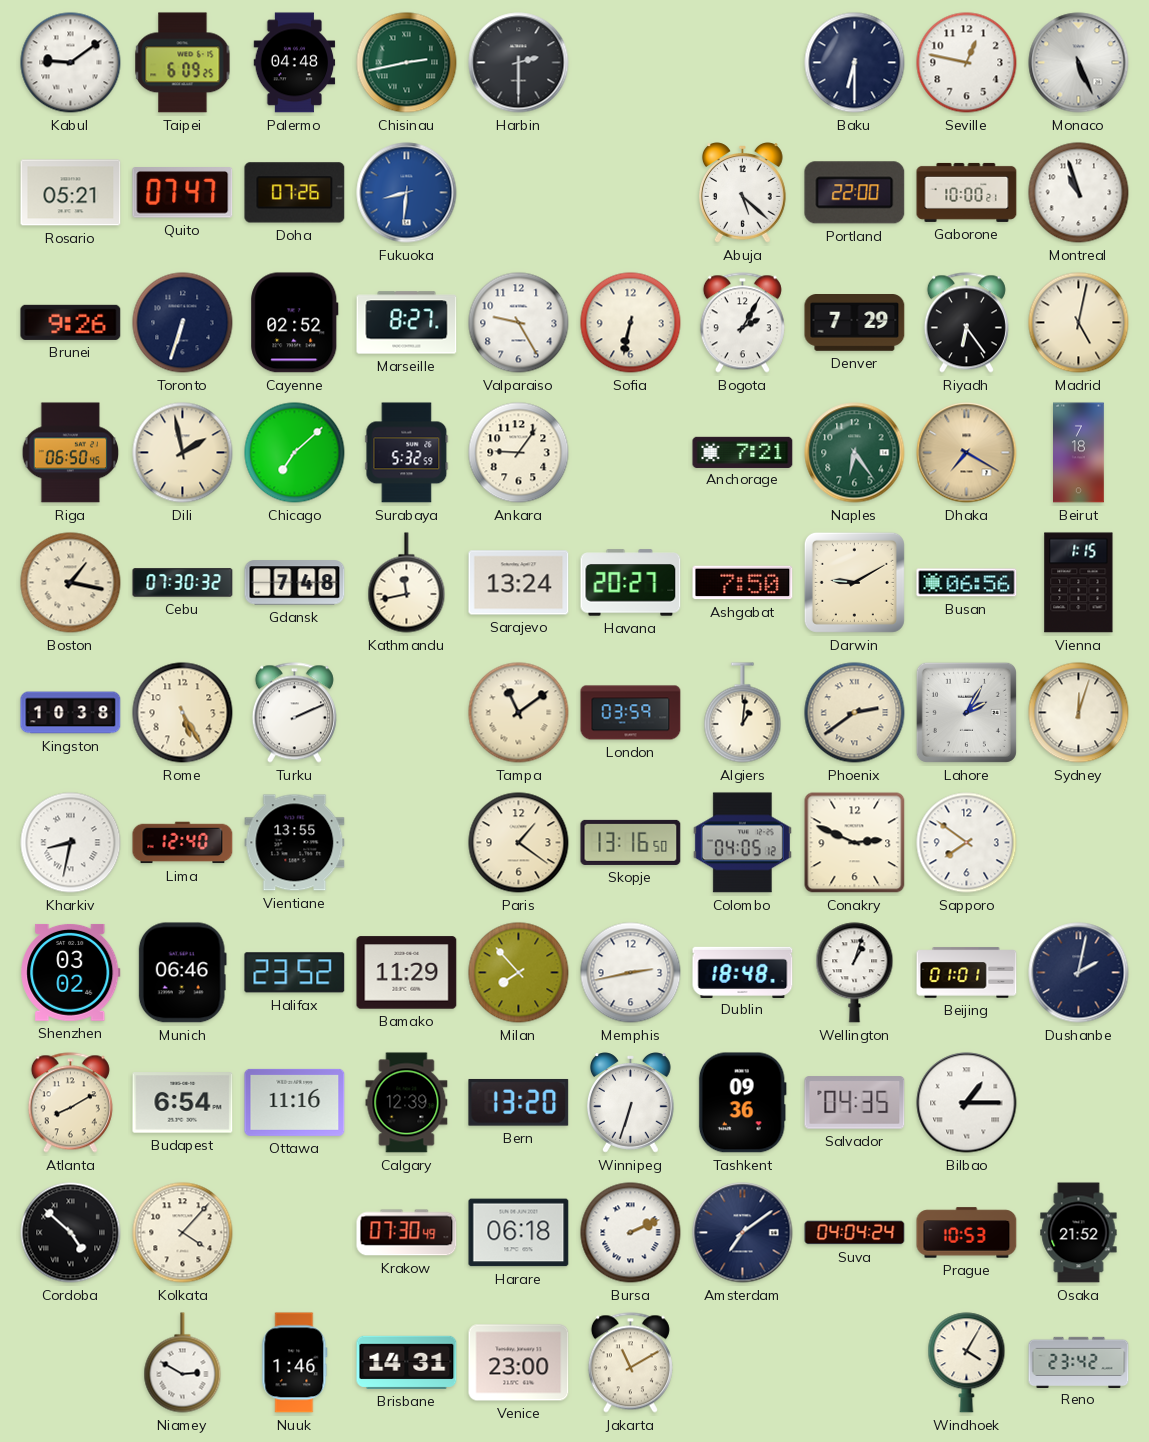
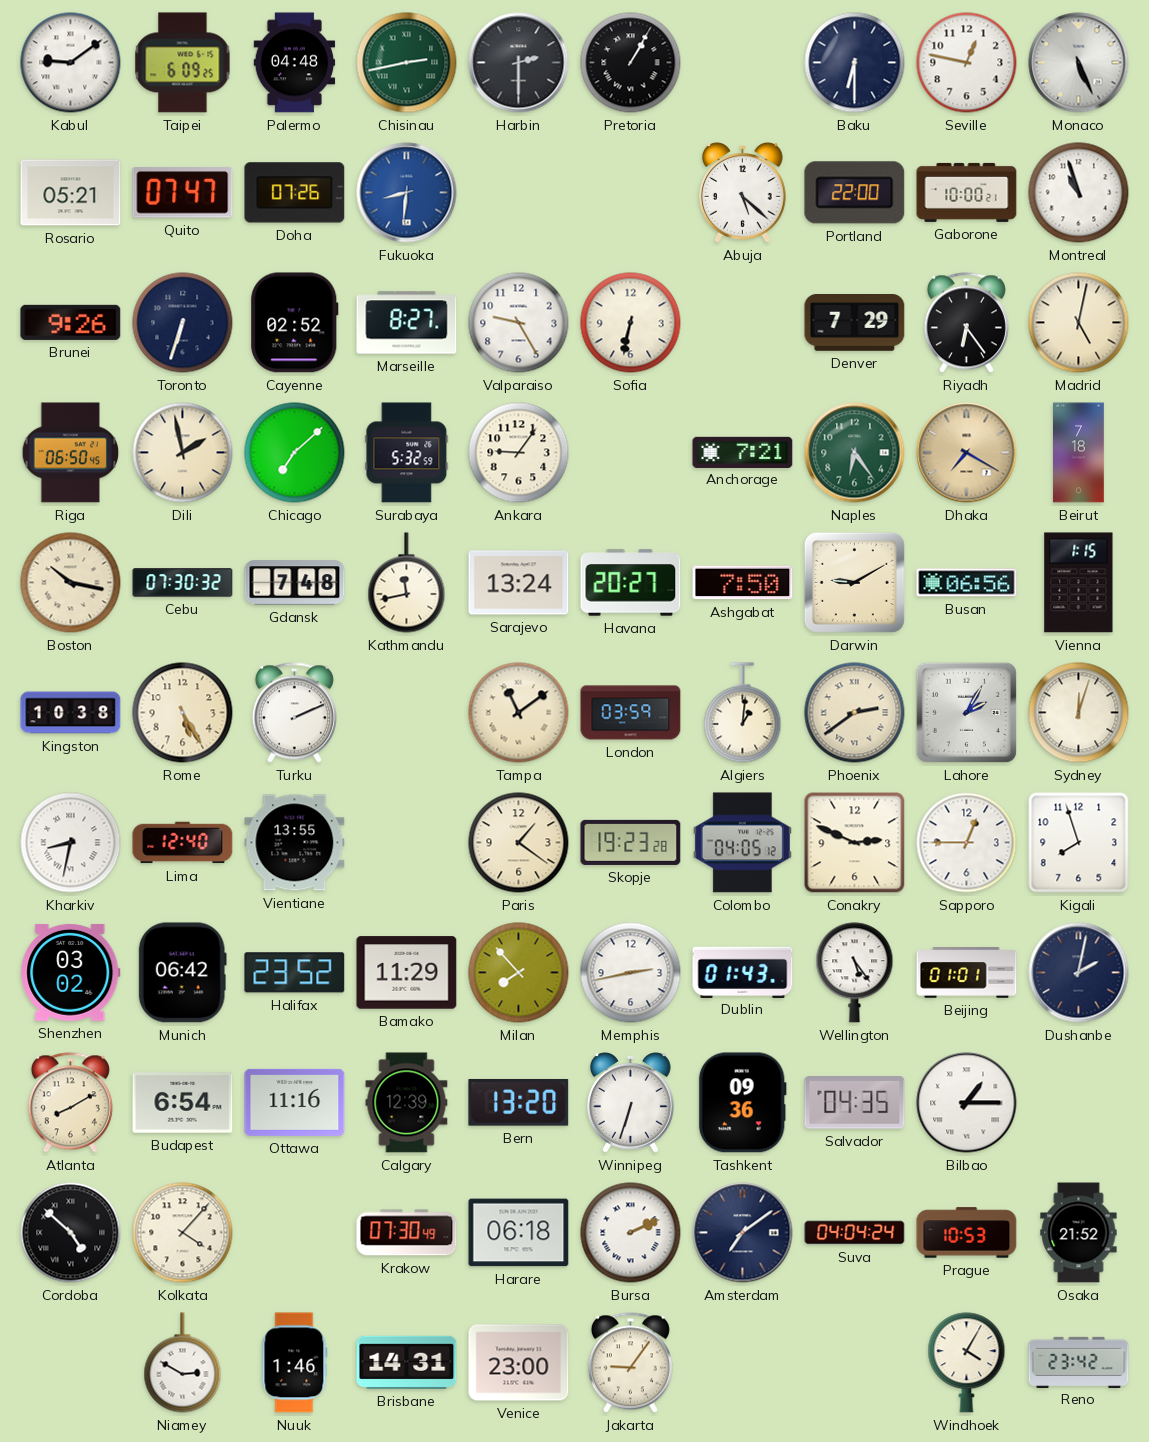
Pretoria: none -> 1:05 (631, 63)
Bogota: 2:05 -> none (742, 323)
Boston: 1:17 -> 10:17 (71, 583)
Skopje: 13:16 -> 19:23 (631, 842)
Sapporo: 7:51 -> 12:45 (967, 843)
Kigali: none -> 7:57 (1079, 843)
Munich: 06:46 -> 06:42 (182, 973)
Dublin: 18:48 -> 01:43 (743, 972)
Wellington: 1:03 -> 5:24 (855, 973)
Jakarta: 11:10 -> 9:06 (630, 1363)
